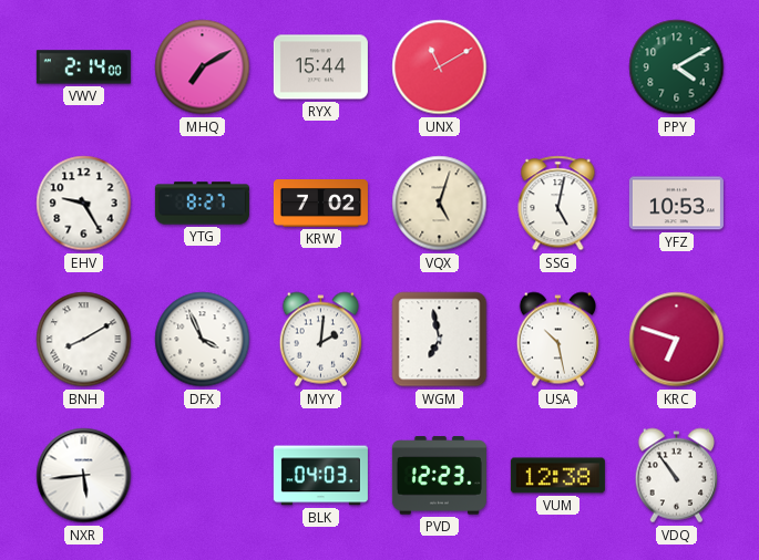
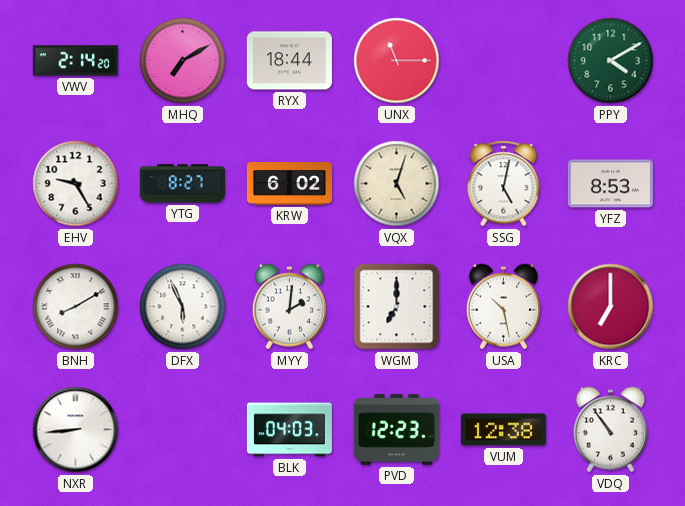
VWV: 2:14:00 -> 2:14:20 (75, 61)
RYX: 15:44 -> 18:44 (289, 61)
UNX: 11:10 -> 11:15 (397, 61)
KRW: 7:02 -> 6:02 (289, 184)
YFZ: 10:53 -> 8:53 (610, 184)
DFX: 3:56 -> 5:56 (183, 307)
WGM: 6:58 -> 7:00 (397, 307)
KRC: 6:48 -> 7:00 (611, 307)
NXR: 5:44 -> 8:44 (76, 430)
